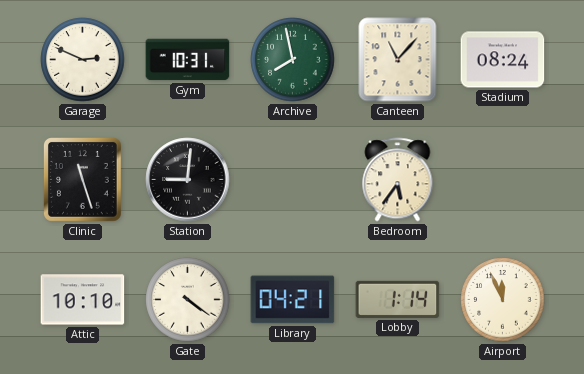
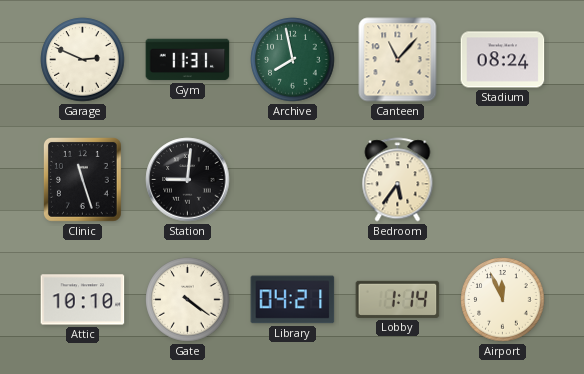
Gym: 10:31 -> 11:31 (188, 60)
